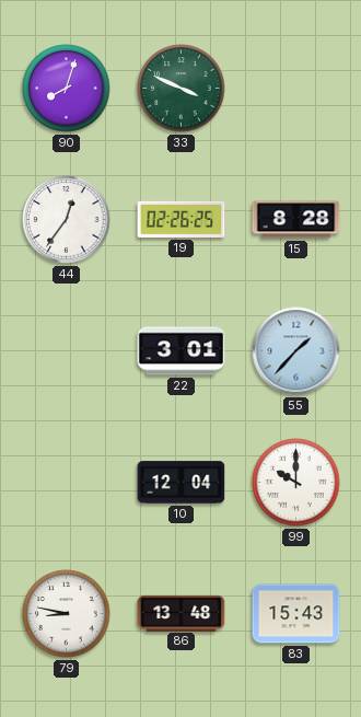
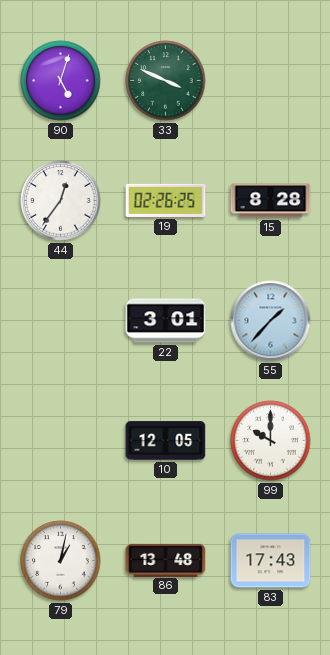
90: 8:03 -> 5:03 (61, 81)
10: 12:04 -> 12:05 (166, 441)
79: 8:47 -> 1:02 (61, 561)
83: 15:43 -> 17:43 (271, 561)
